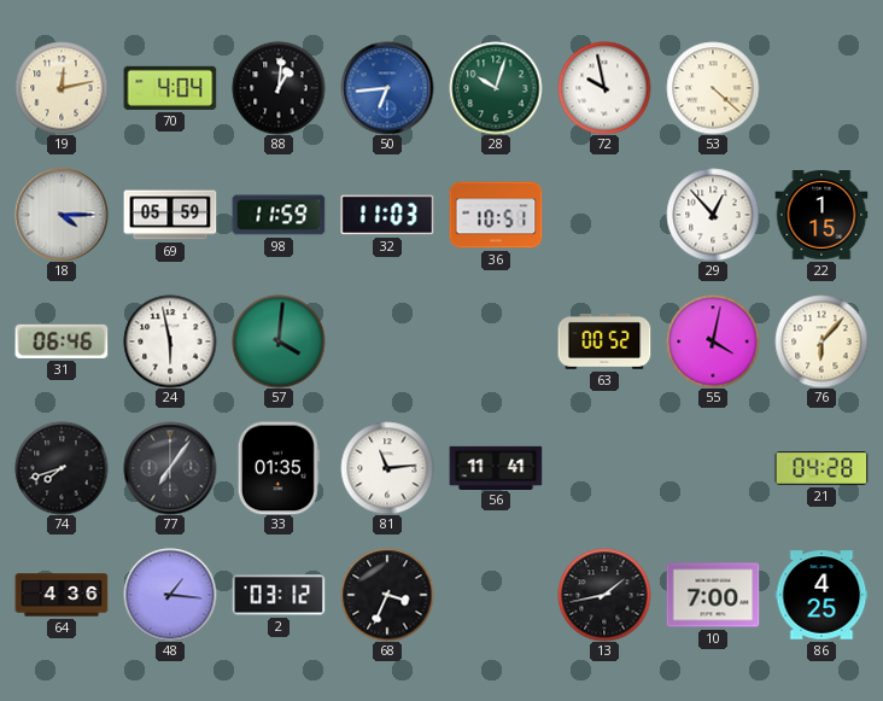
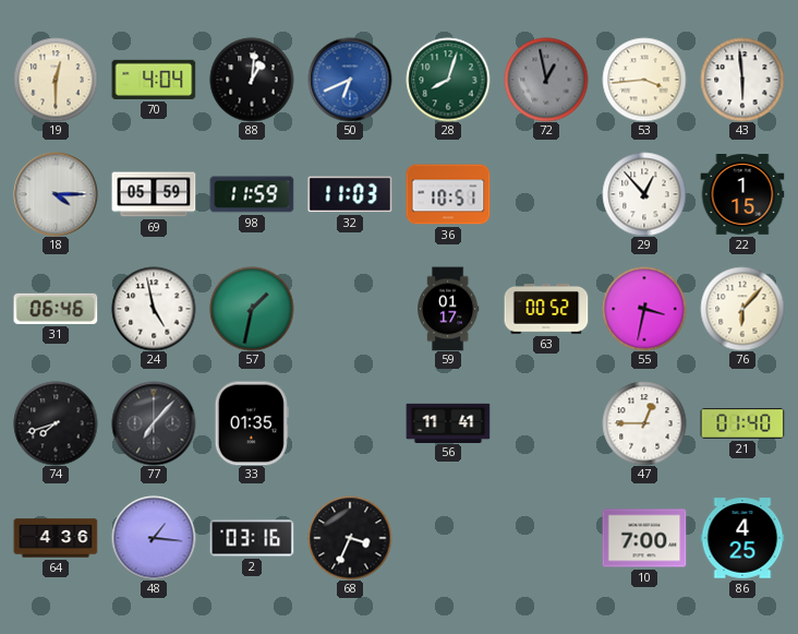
19: 12:13 -> 12:30 (56, 80)
50: 6:44 -> 6:41 (350, 80)
28: 10:03 -> 8:03 (448, 80)
72: 9:58 -> 12:58 (546, 80)
72 dial: white -> grey (546, 80)
53: 4:22 -> 3:44 (644, 80)
43: none -> 5:59 (742, 80)
24: 5:58 -> 4:58 (154, 309)
57: 4:01 -> 1:32 (252, 309)
59: none -> 01:17 (448, 309)
55: 4:02 -> 3:32 (644, 309)
77: 7:06 -> 7:07 (154, 423)
81: 11:14 -> none (387, 468)
47: none -> 12:45 (644, 423)
21: 04:28 -> 01:40 (742, 424)
2: 03:12 -> 03:16 (252, 538)
13: 1:43 -> none (604, 595)
